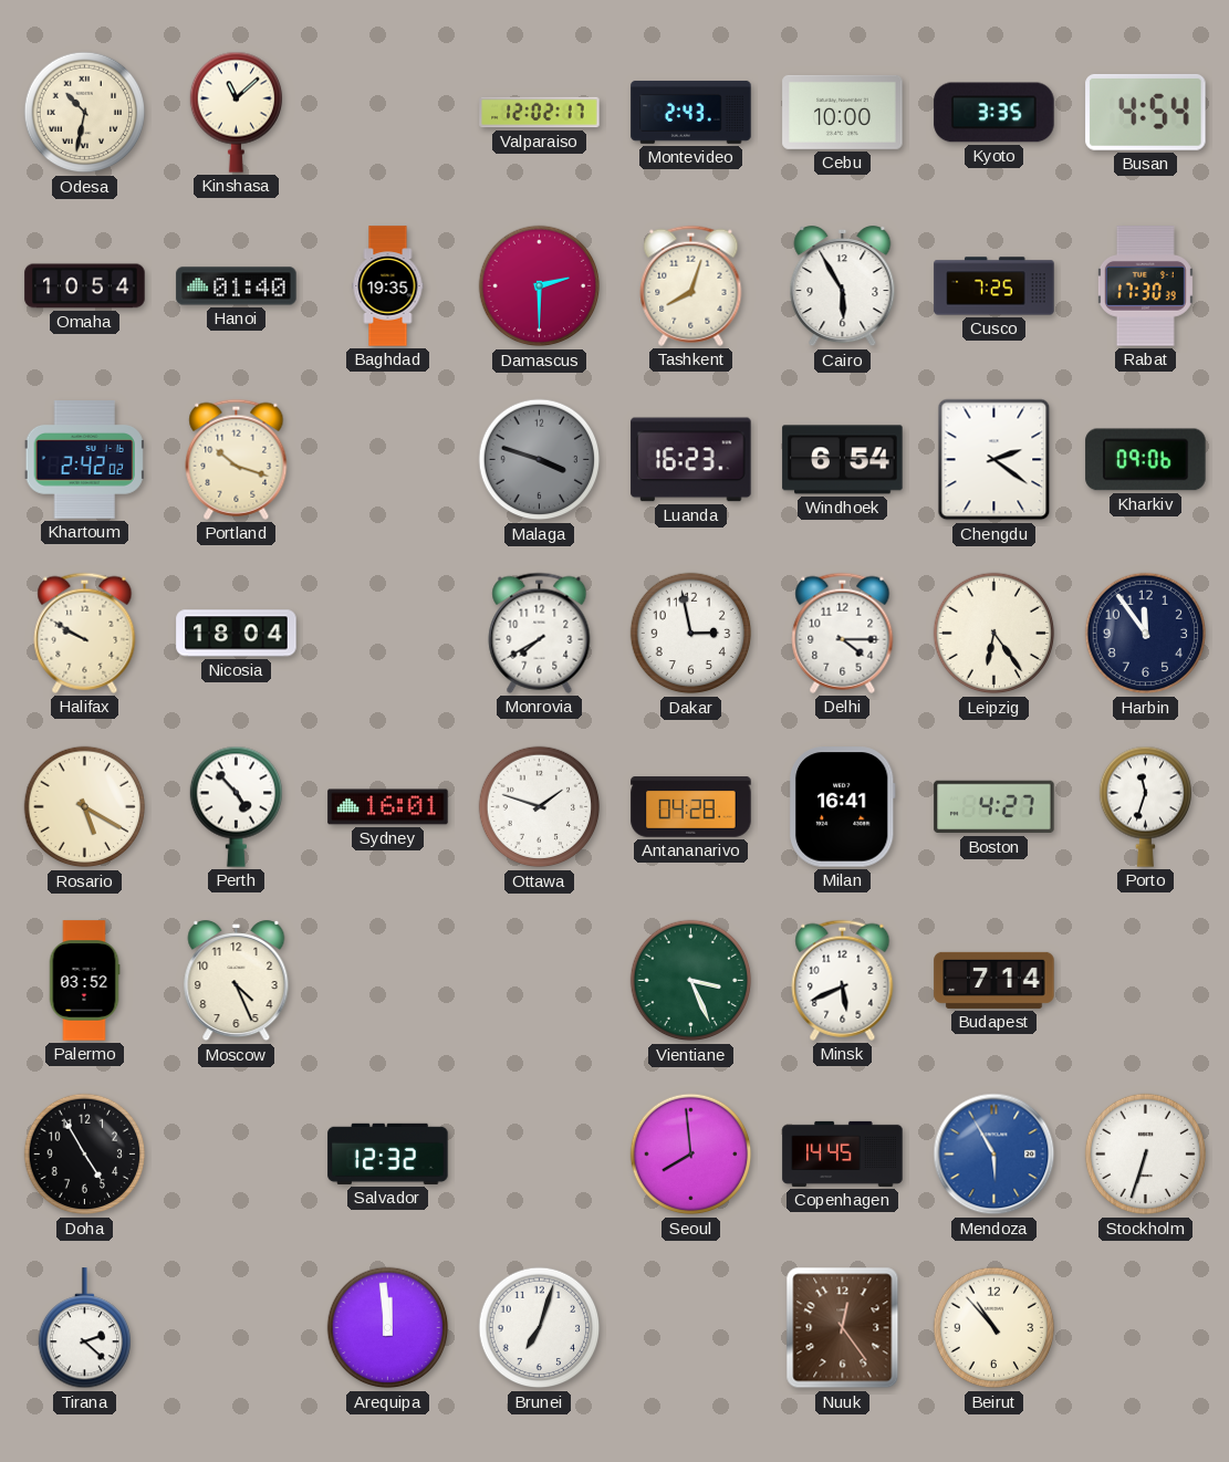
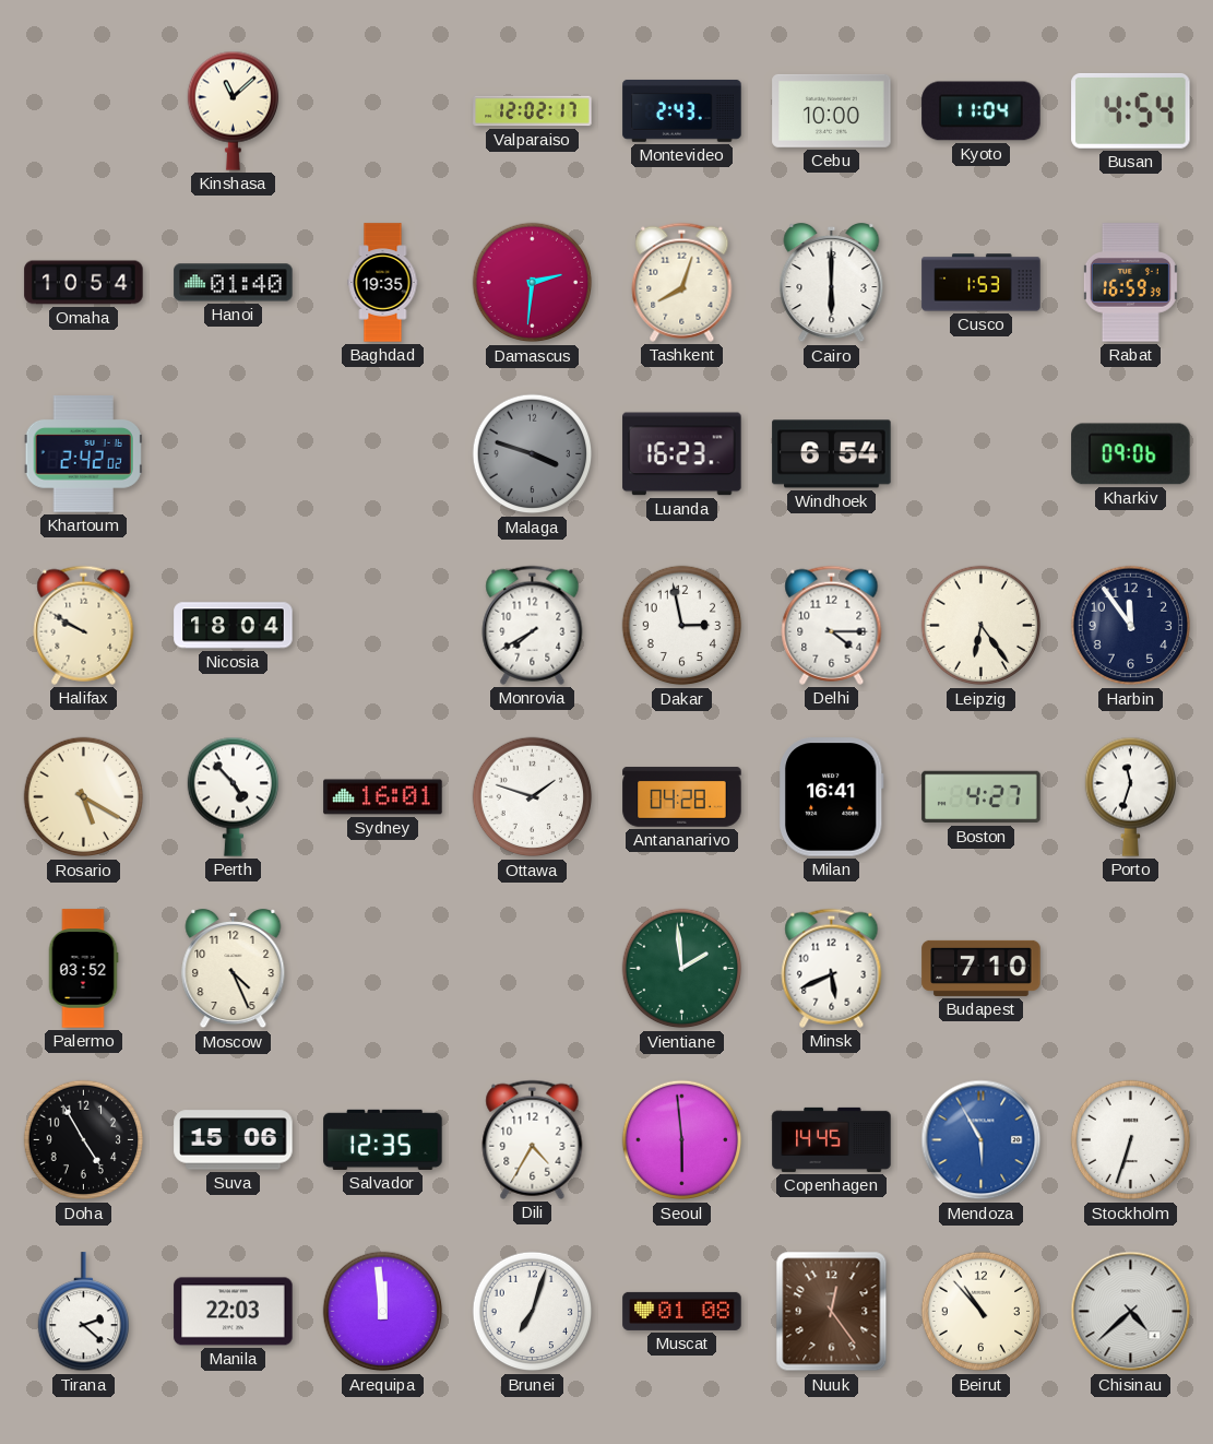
Odesa: 10:32 -> none (85, 113)
Kyoto: 3:35 -> 11:04 (982, 111)
Damascus: 2:30 -> 2:31 (533, 283)
Cairo: 5:55 -> 6:00 (832, 284)
Cusco: 7:25 -> 1:53 (982, 283)
Rabat: 17:30 -> 16:59 (1130, 283)
Portland: 10:18 -> none (237, 459)
Chengdu: 2:21 -> none (994, 460)
Vientiane: 3:26 -> 1:59 (682, 969)
Budapest: 7:14 -> 7:10 (982, 968)
Suva: none -> 15:06 (234, 1140)
Salvador: 12:32 -> 12:35 (383, 1139)
Dili: none -> 4:35 (533, 1139)
Seoul: 7:59 -> 5:59 (682, 1140)
Manila: none -> 22:03 (234, 1312)
Muscat: none -> 01:08 (682, 1311)
Chisinau: none -> 4:38 (1131, 1312)
